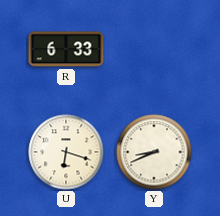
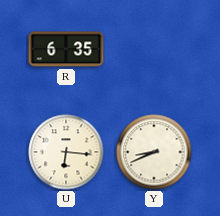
R: 6:33 -> 6:35 (66, 49)
U: 6:18 -> 6:16 (66, 152)
